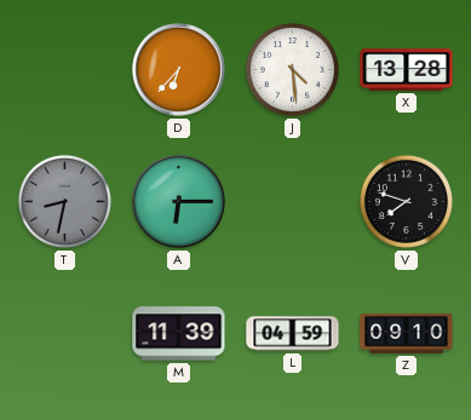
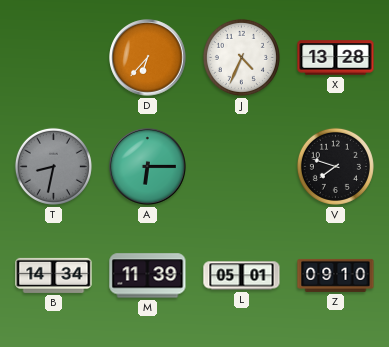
J: 4:29 -> 4:34 (241, 57)
B: none -> 14:34 (54, 275)
L: 04:59 -> 05:01 (242, 276)
